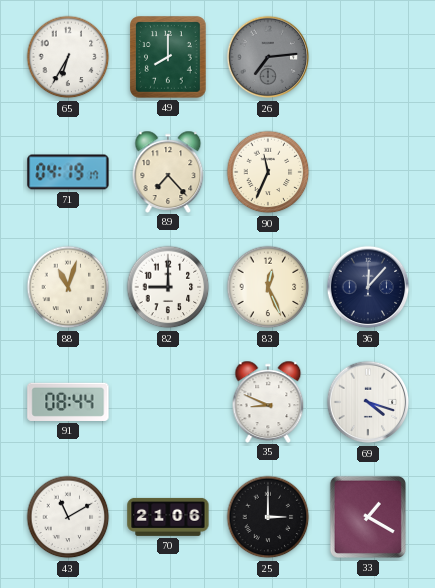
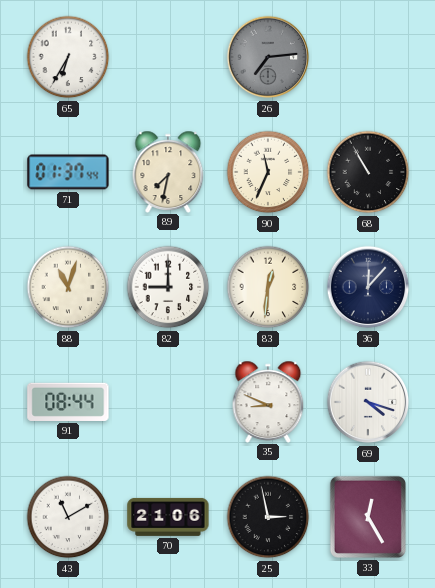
49: 8:00 -> none (168, 57)
71: 04:19 -> 01:37 (68, 172)
89: 7:23 -> 7:32 (168, 171)
68: none -> 10:55 (368, 172)
83: 12:26 -> 12:31 (268, 287)
25: 3:00 -> 2:58 (268, 517)
33: 1:20 -> 12:25 (368, 517)
